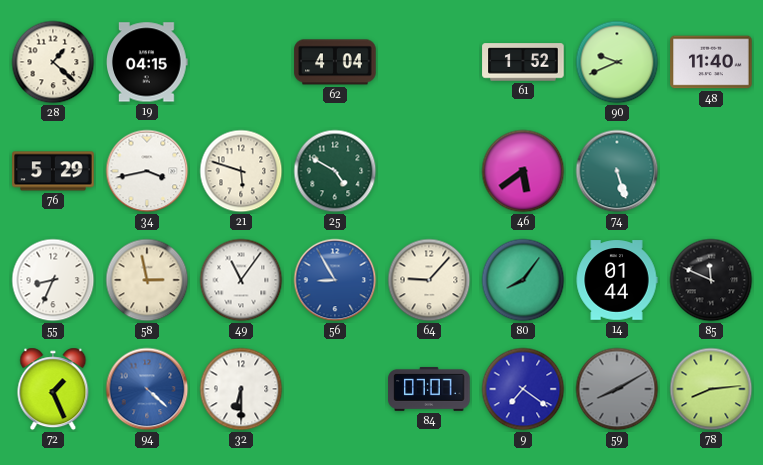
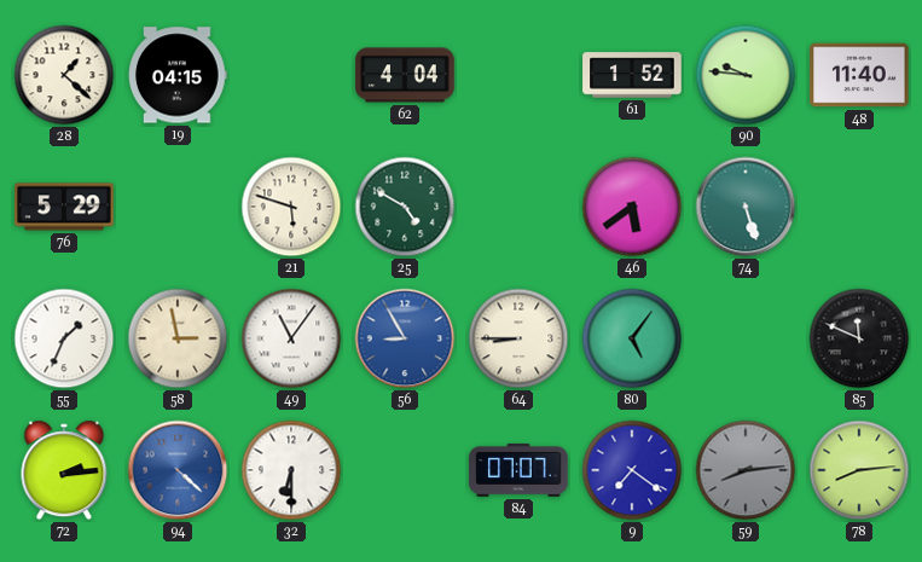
90: 9:41 -> 9:46 (746, 75)
34: 3:43 -> none (147, 171)
55: 8:34 -> 1:34 (64, 338)
64: 9:07 -> 8:45 (518, 338)
80: 8:06 -> 5:06 (632, 338)
14: 01:44 -> none (617, 280)
72: 1:26 -> 2:14 (64, 470)
59: 8:10 -> 8:14 (746, 470)
